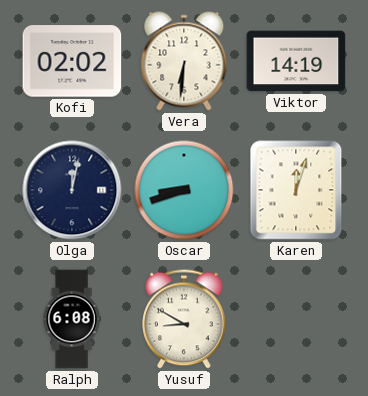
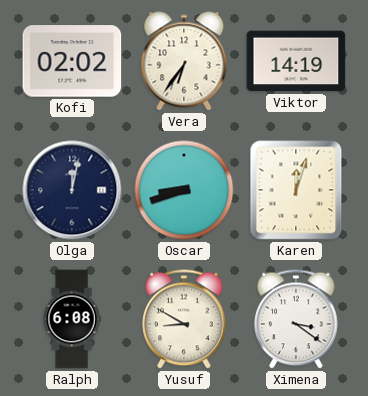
Vera: 6:31 -> 6:36 (184, 61)
Ximena: none -> 3:21 (296, 319)
